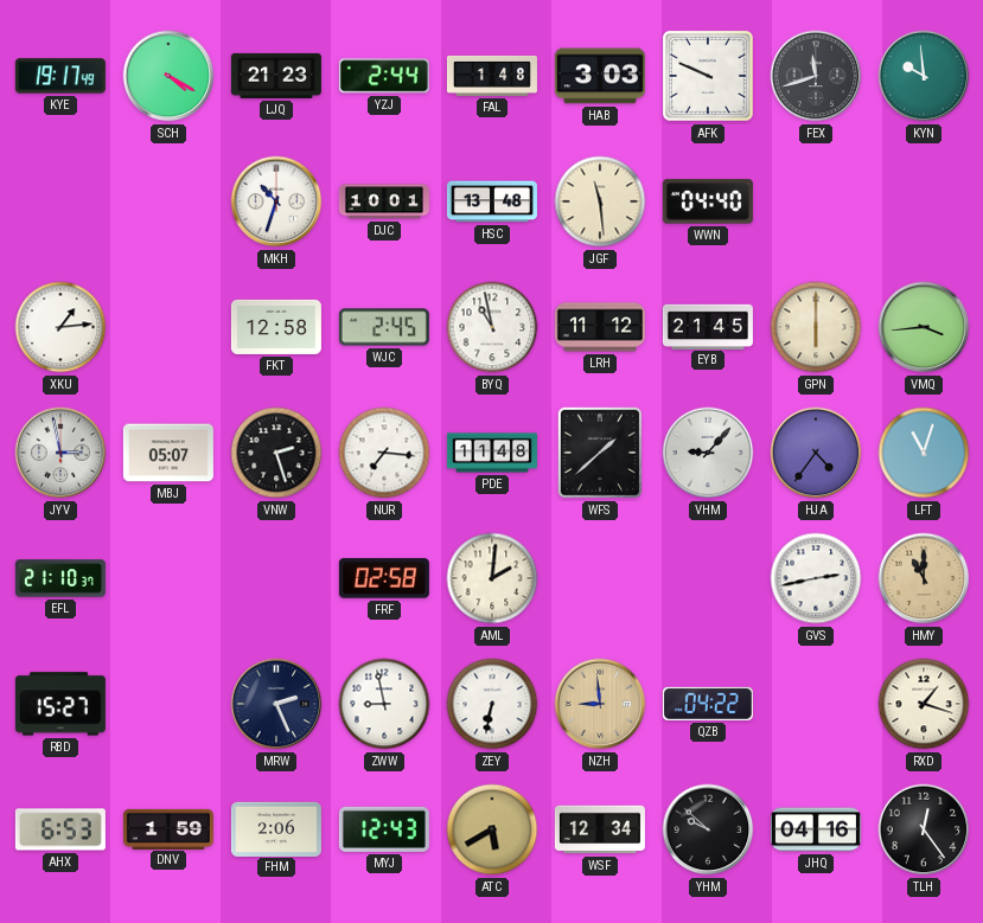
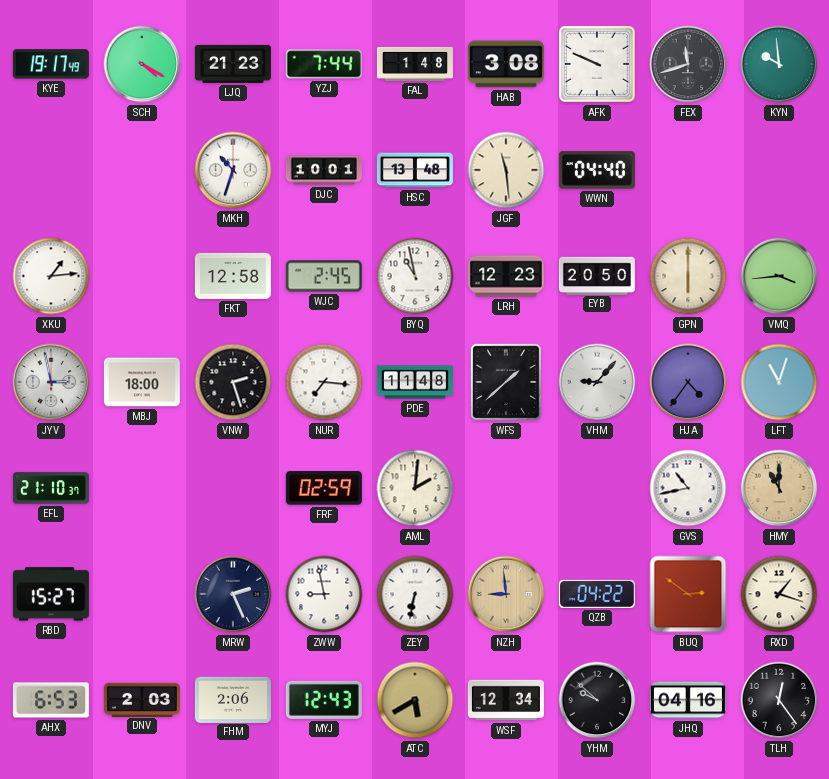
YZJ: 2:44 -> 7:44 (324, 64)
HAB: 3:03 -> 3:08 (506, 64)
LRH: 11:12 -> 12:23 (506, 276)
EYB: 21:45 -> 20:50 (597, 275)
MBJ: 05:07 -> 18:00 (142, 382)
FRF: 02:58 -> 02:59 (324, 488)
GVS: 2:43 -> 10:43 (688, 488)
BUQ: none -> 2:51 (688, 594)
DNV: 1:59 -> 2:03 (142, 699)
